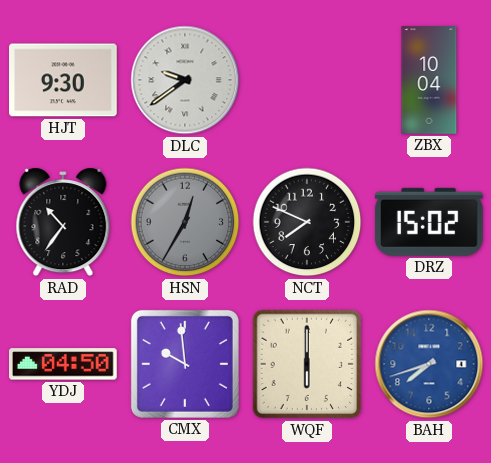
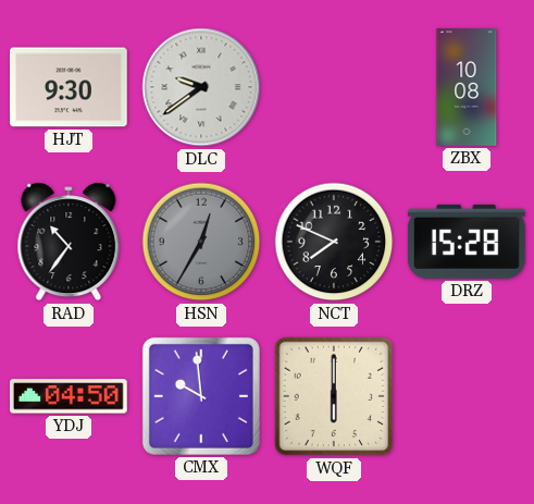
ZBX: 10:04 -> 10:08 (467, 87)
DRZ: 15:02 -> 15:28 (467, 242)
BAH: 7:42 -> none (429, 364)
